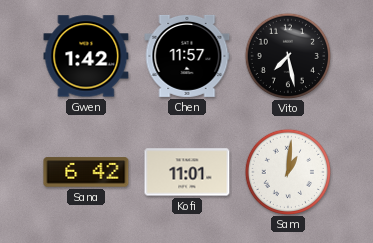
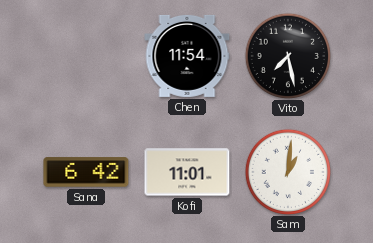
Gwen: 1:42 -> none (86, 56)
Chen: 11:57 -> 11:54 (187, 56)
